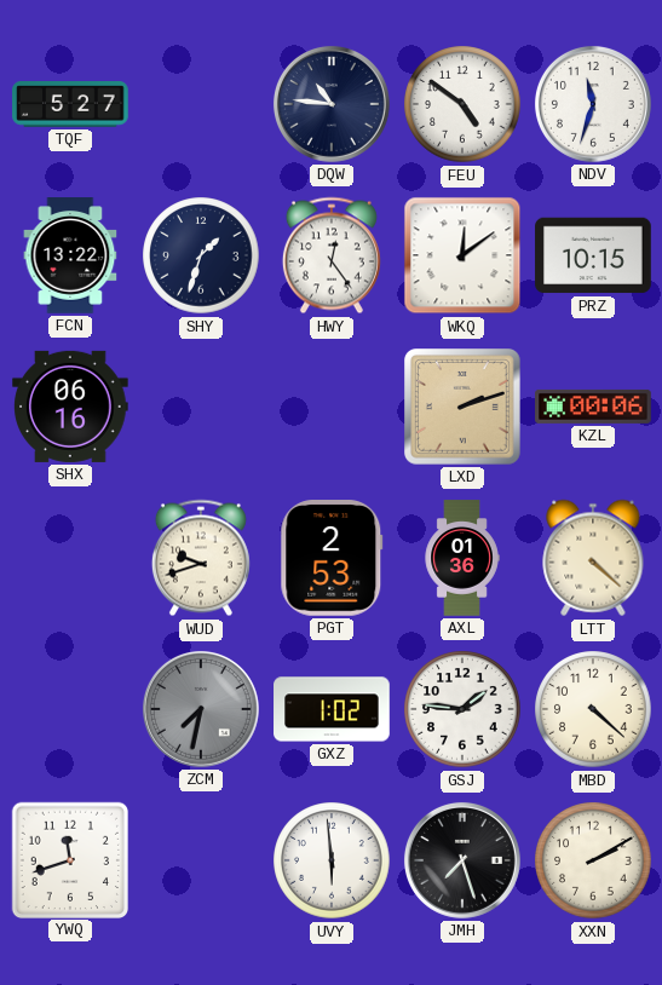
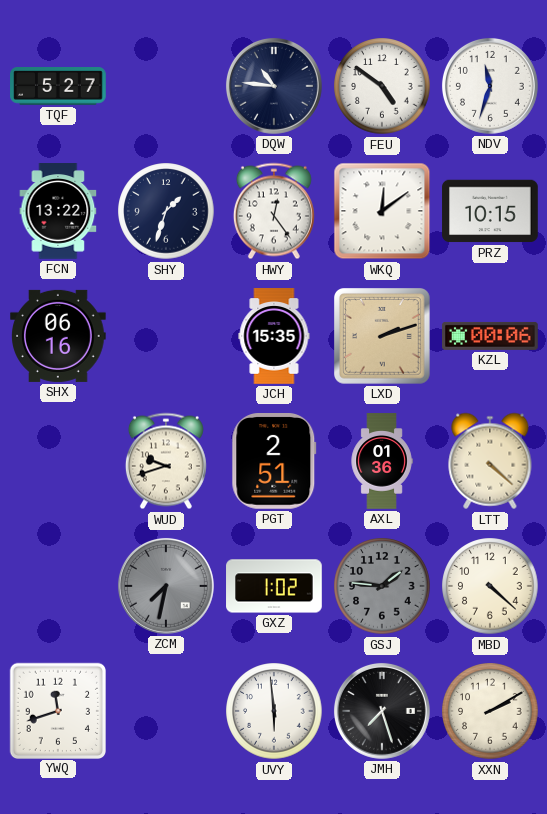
JCH: none -> 15:35 (274, 336)
PGT: 2:53 -> 2:51 (274, 462)
GSJ dial: white -> grey (382, 586)
